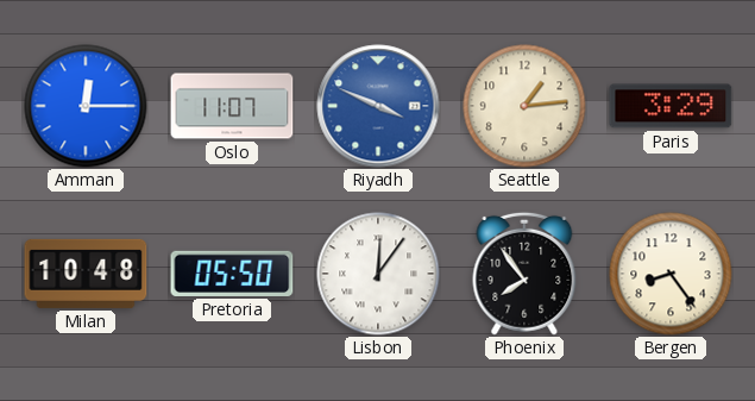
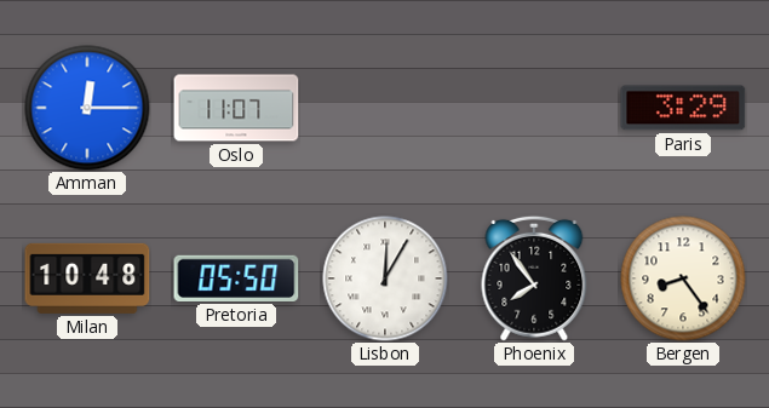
Riyadh: 3:49 -> none (378, 106)
Seattle: 1:14 -> none (524, 106)
Lisbon: 12:06 -> 12:05 (385, 278)
